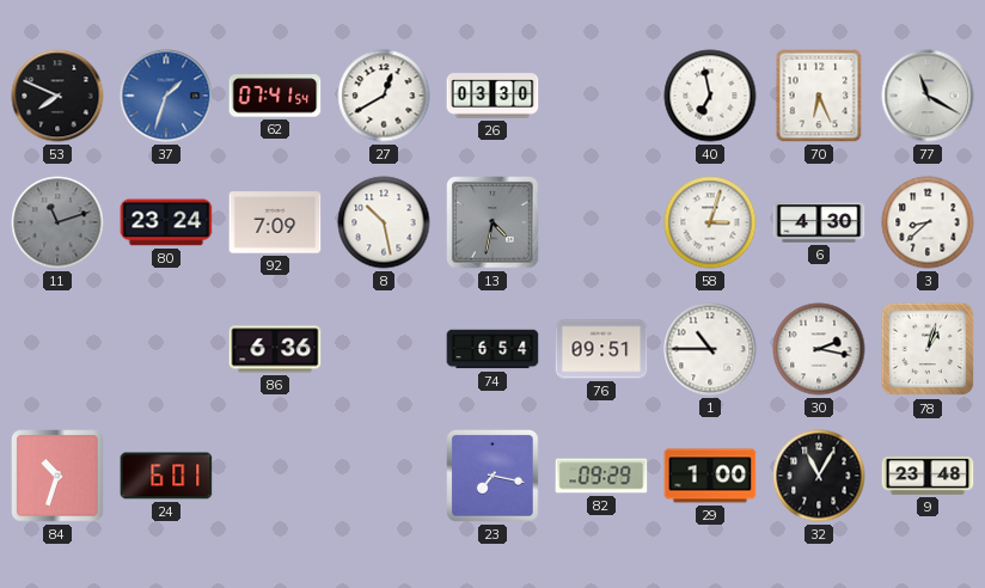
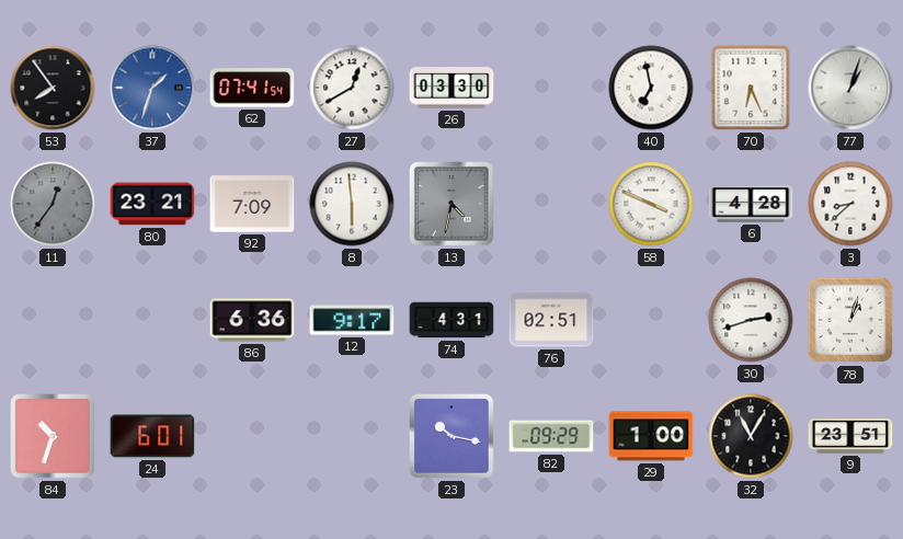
53: 7:49 -> 7:54 (53, 88)
77: 11:20 -> 1:03 (850, 88)
11: 11:12 -> 12:36 (53, 204)
80: 23:24 -> 23:21 (152, 204)
8: 10:28 -> 5:59 (352, 204)
58: 3:03 -> 3:49 (651, 204)
6: 4:30 -> 4:28 (751, 204)
12: none -> 9:17 (352, 320)
74: 6:54 -> 4:31 (451, 320)
76: 09:51 -> 02:51 (551, 320)
1: 10:45 -> none (710, 349)
30: 2:17 -> 2:42 (751, 320)
23: 7:17 -> 10:17 (451, 436)
9: 23:48 -> 23:51 (850, 436)
